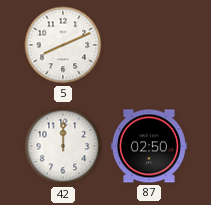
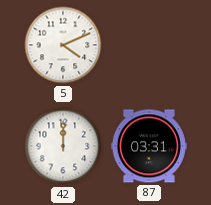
5: 8:11 -> 4:11 (63, 45)
87: 02:50 -> 03:31 (149, 146)
